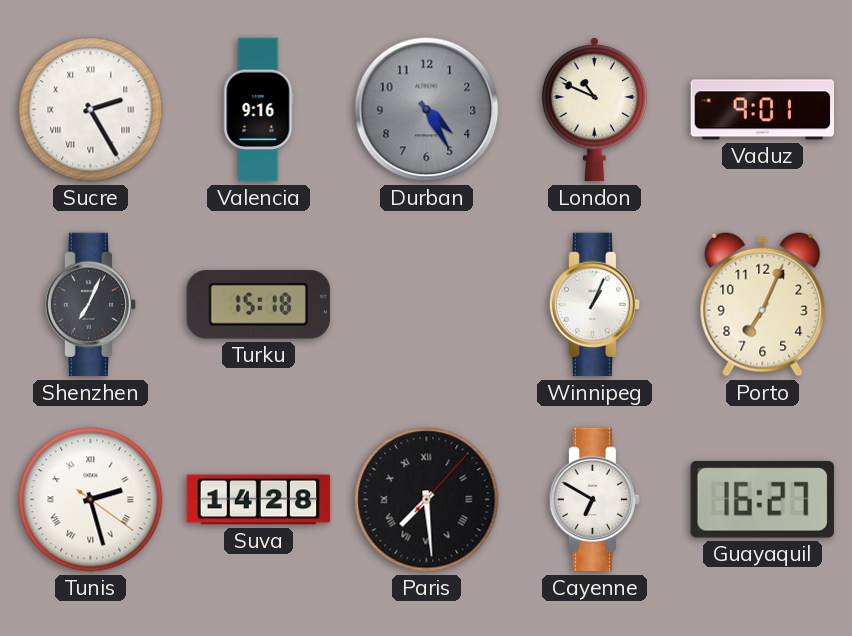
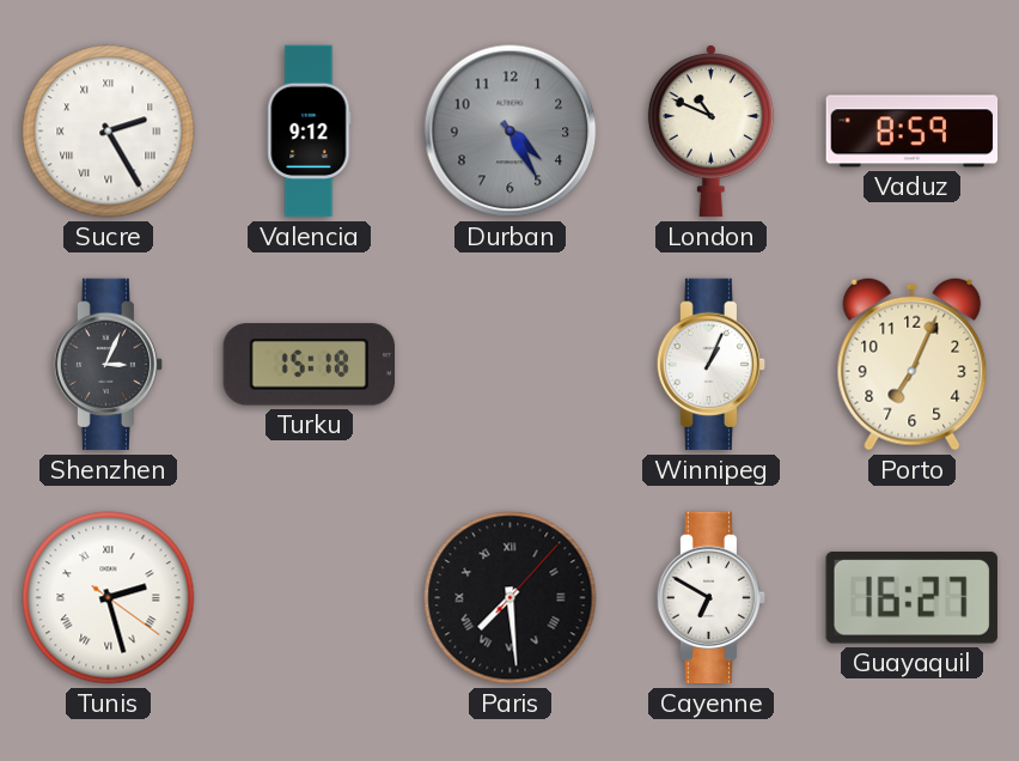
Valencia: 9:16 -> 9:12 (310, 132)
Vaduz: 9:01 -> 8:59 (913, 132)
Shenzhen: 7:04 -> 3:04 (109, 365)
Suva: 14:28 -> none (259, 500)
